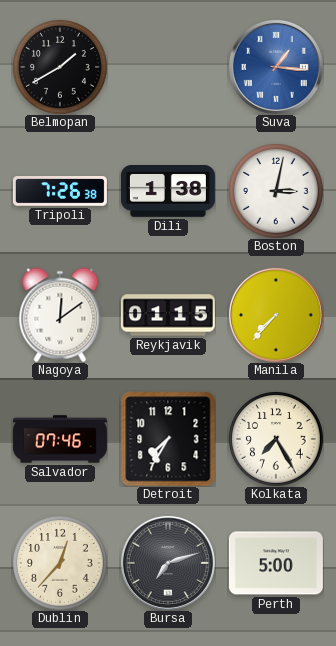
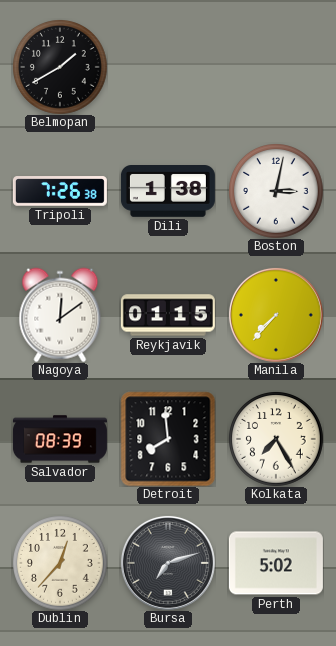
Suva: 1:16 -> none (276, 67)
Salvador: 07:46 -> 08:39 (60, 439)
Detroit: 7:35 -> 7:59 (168, 439)
Perth: 5:00 -> 5:02 (276, 563)
